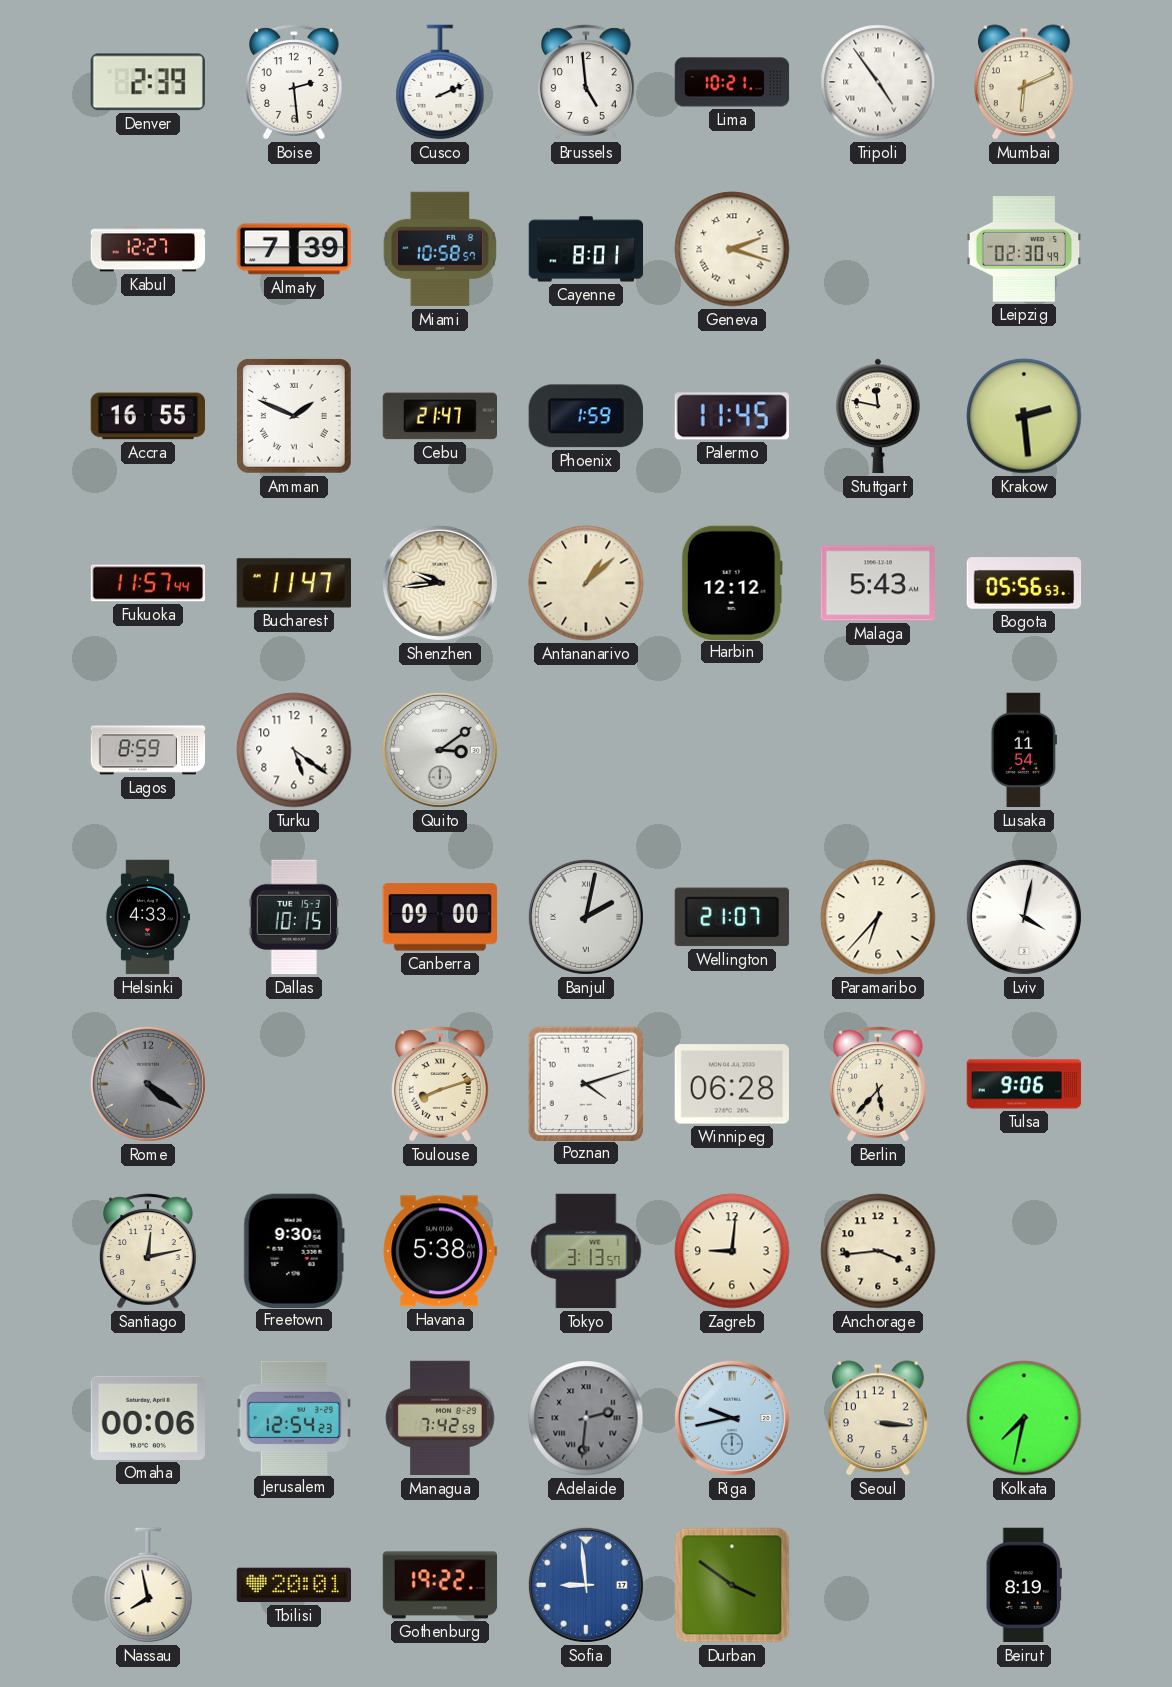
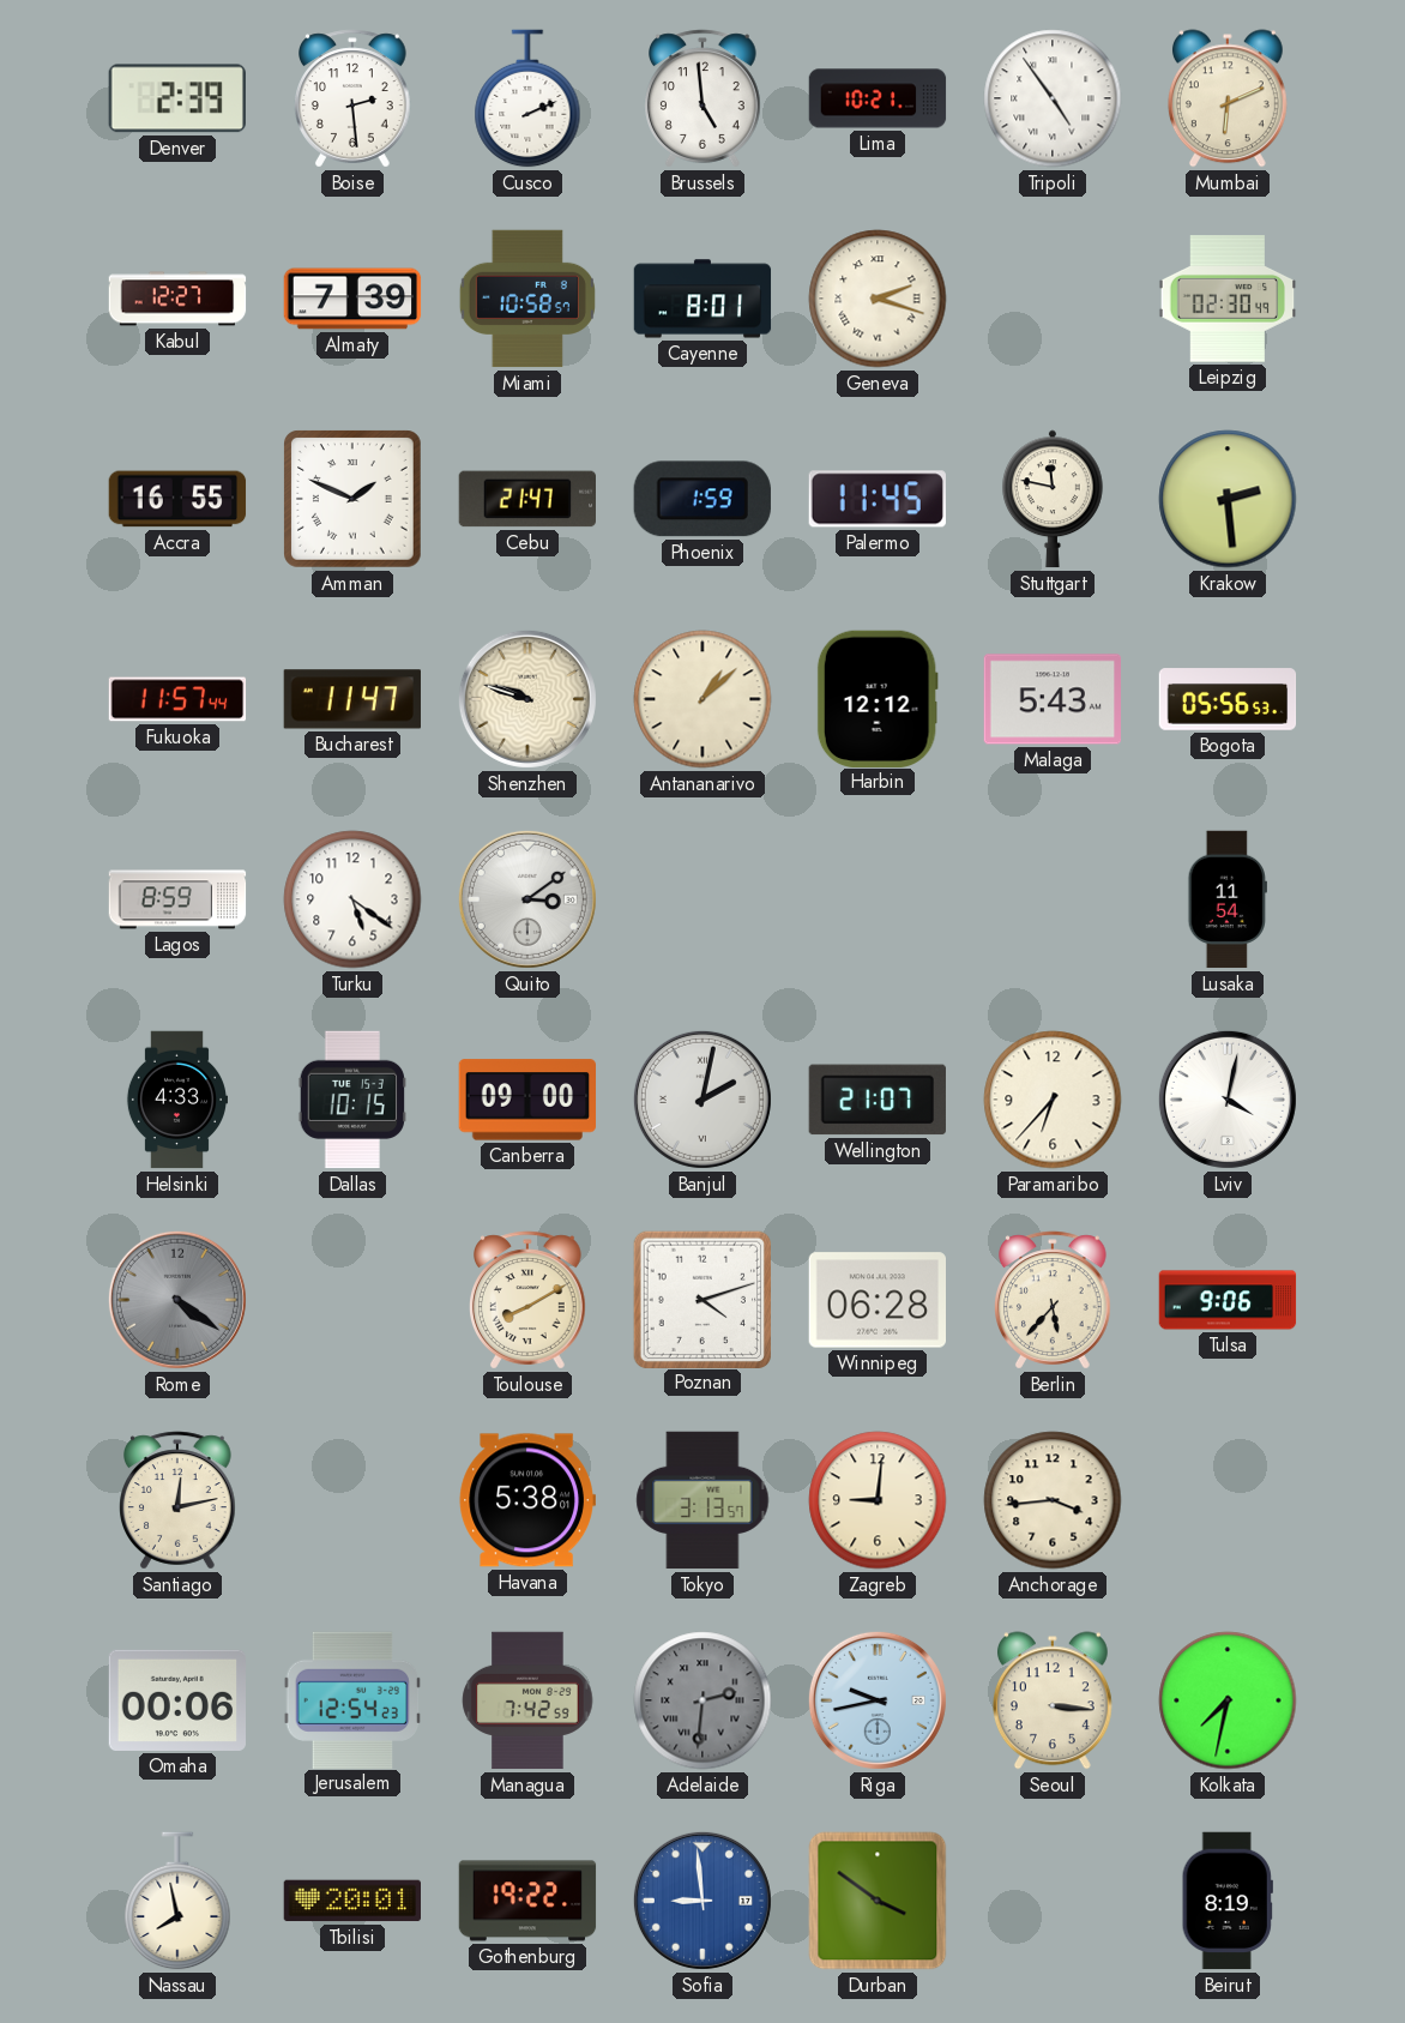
Shenzhen: 9:44 -> 9:48 (527, 699)
Toulouse: 8:12 -> 8:10 (529, 1300)
Freetown: 9:30 -> none (294, 1250)
